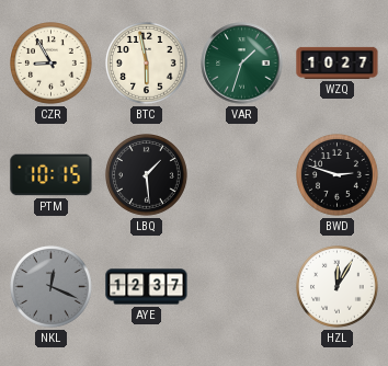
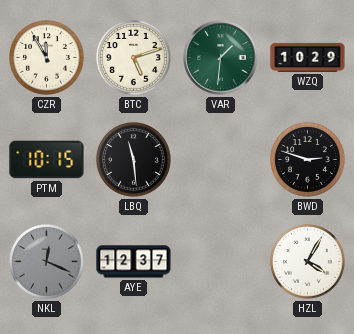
CZR: 8:55 -> 11:55 (47, 58)
BTC: 5:58 -> 5:12 (134, 58)
VAR: 1:33 -> 1:31 (221, 58)
WZQ: 10:27 -> 10:29 (308, 57)
LBQ: 1:29 -> 11:29 (134, 160)
HZL: 12:05 -> 4:05 (308, 262)
